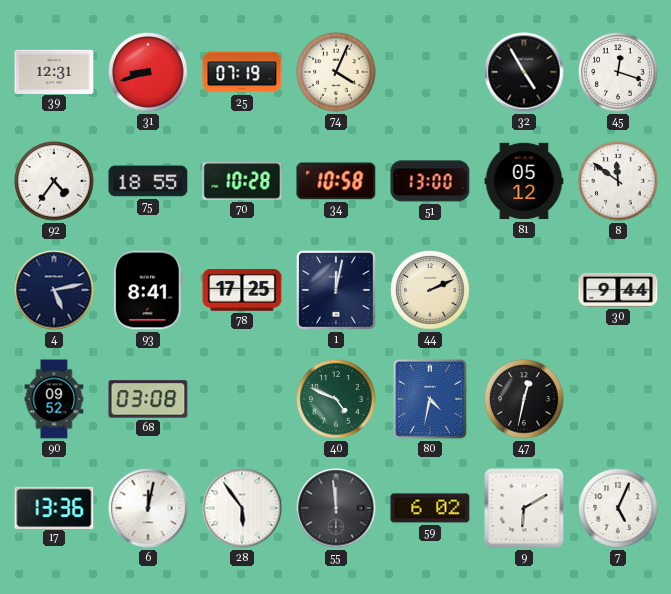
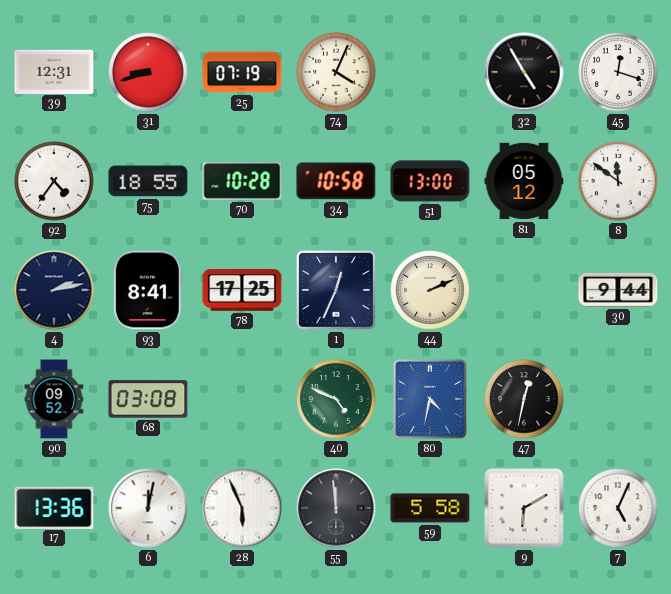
4: 5:13 -> 2:13 (54, 290)
1: 12:02 -> 12:34 (336, 290)
28: 5:54 -> 5:56 (242, 508)
59: 6:02 -> 5:58 (430, 508)
